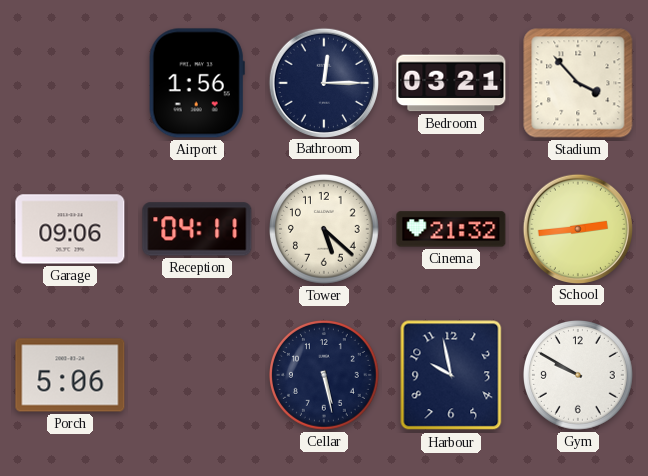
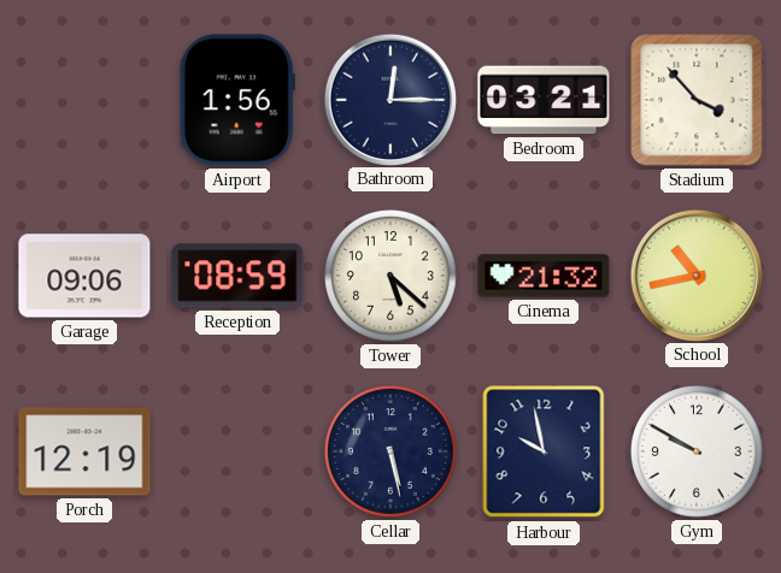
Reception: 04:11 -> 08:59 (237, 276)
School: 2:44 -> 10:43 (695, 274)
Porch: 5:06 -> 12:19 (84, 451)
